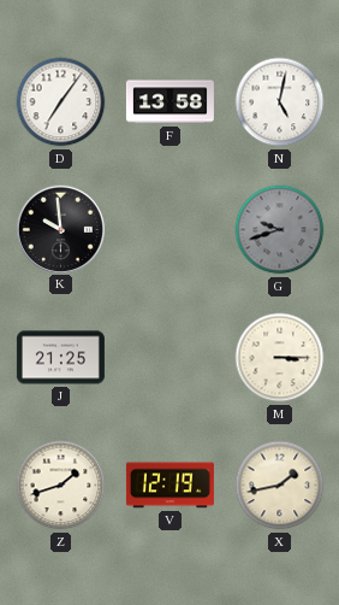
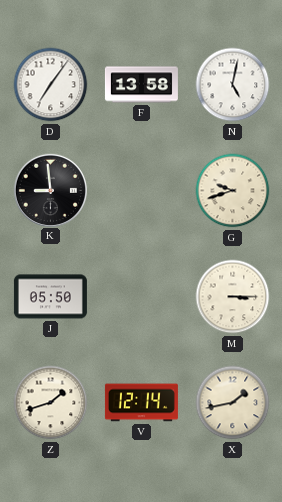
K: 9:59 -> 8:59 (50, 190)
G dial: grey -> cream (233, 191)
J: 21:25 -> 05:50 (50, 297)
V: 12:19 -> 12:14 (141, 403)
